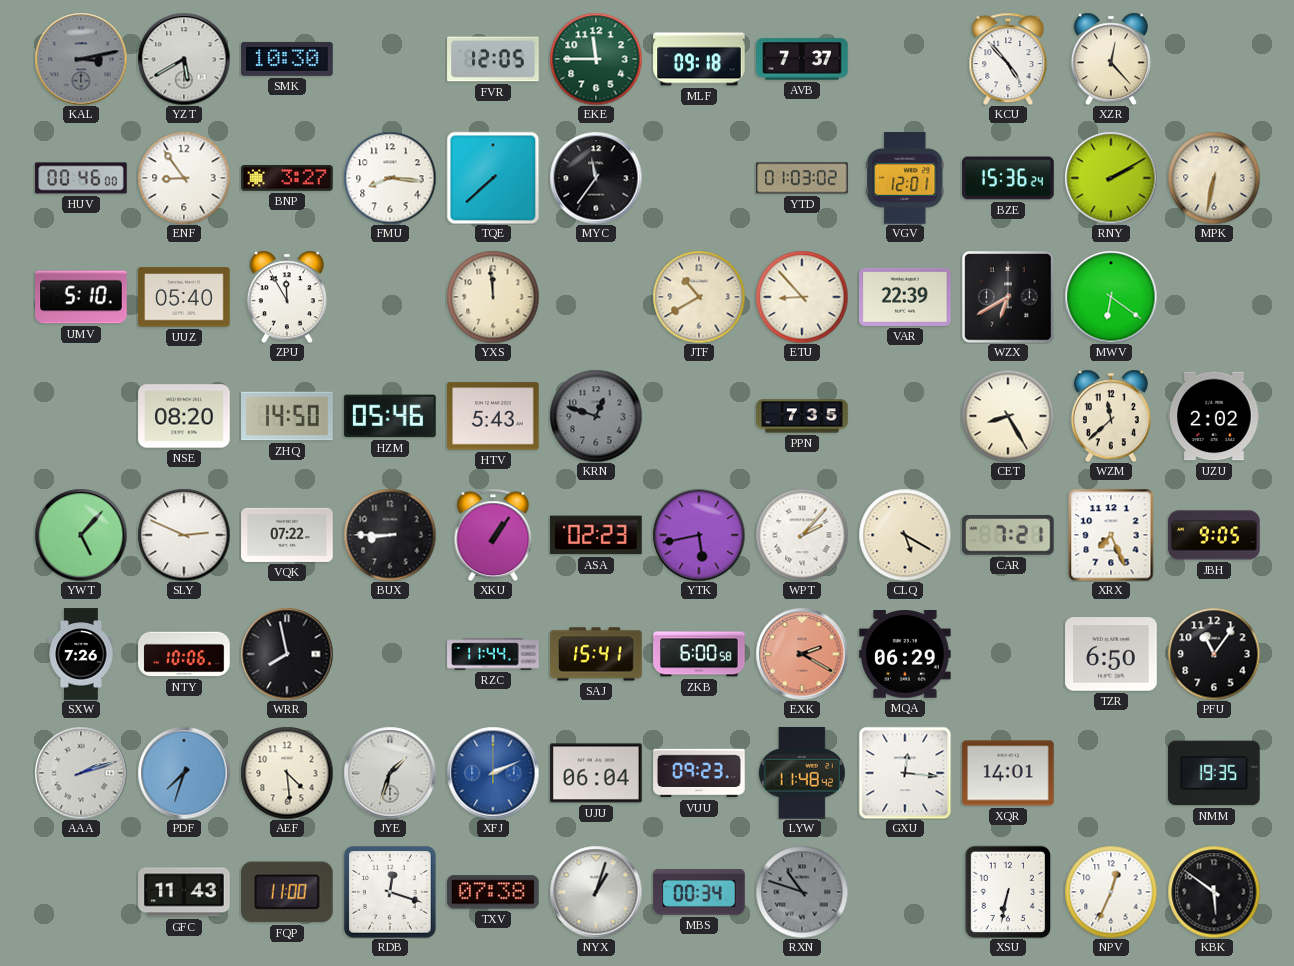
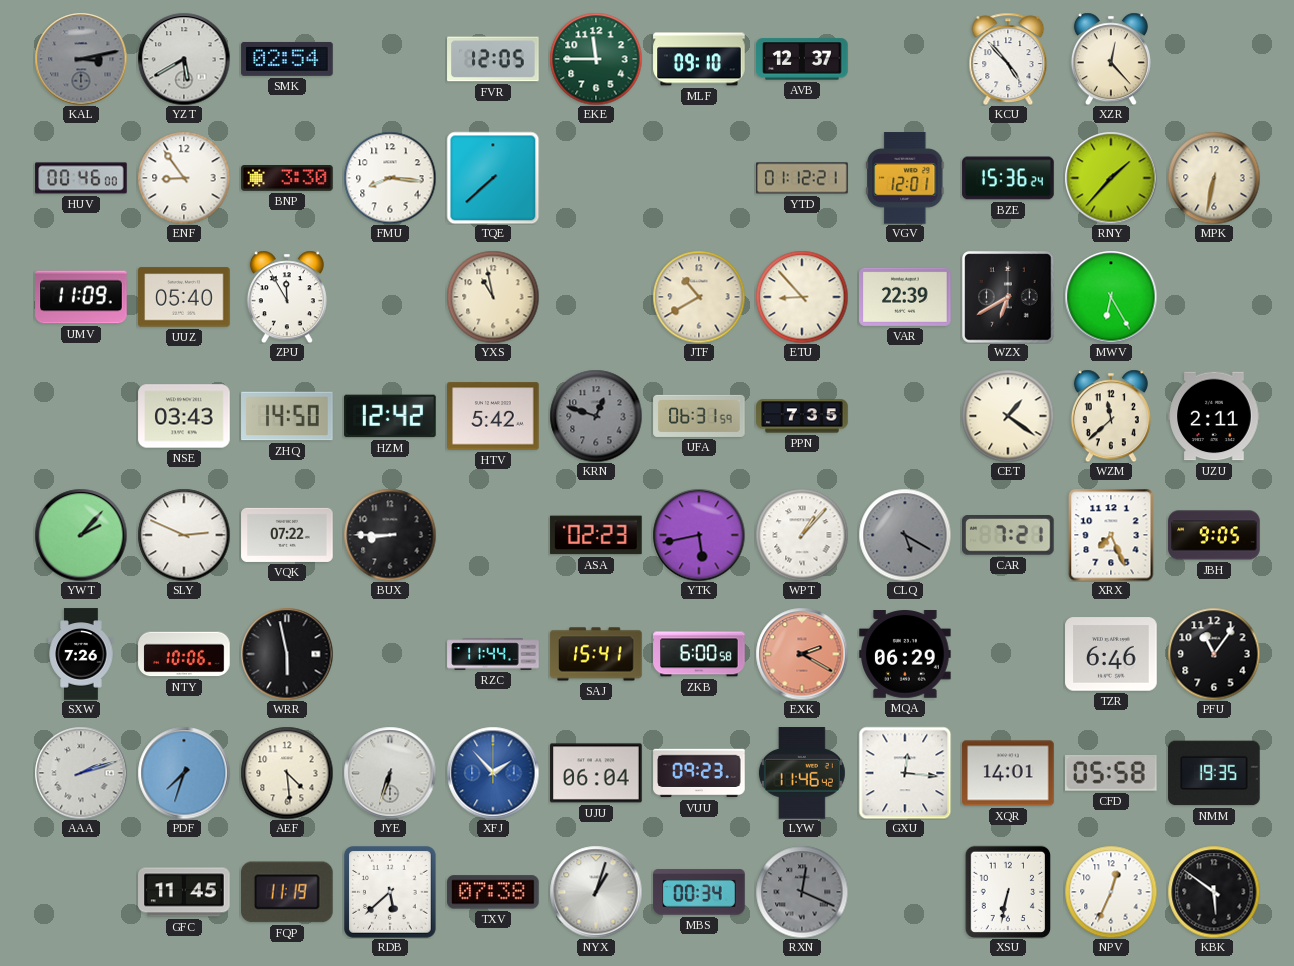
SMK: 10:30 -> 02:54 (287, 59)
MLF: 09:18 -> 09:10 (699, 59)
AVB: 7:37 -> 12:37 (802, 59)
BNP: 3:27 -> 3:30 (287, 179)
MYC: 11:36 -> none (596, 178)
YTD: 01:03 -> 01:12 (802, 178)
RNY: 2:10 -> 1:37 (1111, 178)
UMV: 5:10 -> 11:09 (81, 297)
YXS: 11:59 -> 10:58 (493, 297)
MWV: 6:21 -> 6:25 (1111, 297)
NSE: 08:20 -> 03:43 (184, 416)
HZM: 05:46 -> 12:42 (390, 416)
HTV: 5:43 -> 5:42 (493, 416)
UFA: none -> 06:31 (699, 416)
CET: 8:25 -> 1:21 (1008, 416)
UZU: 2:02 -> 2:11 (1214, 416)
YWT: 5:07 -> 2:07 (81, 535)
XKU: 1:06 -> none (493, 534)
WPT: 2:07 -> 1:07 (802, 535)
CLQ dial: cream -> grey (905, 535)
WRR: 7:58 -> 5:58 (287, 654)
TZR: 6:50 -> 6:46 (1111, 654)
JYE: 1:33 -> 6:33 (390, 773)
XFJ: 2:11 -> 1:53 (493, 773)
LYW: 11:48 -> 11:46 (802, 773)
CFD: none -> 05:58 (1112, 773)
GFC: 11:43 -> 11:45 (184, 892)
FQP: 11:00 -> 11:19 (288, 892)
RDB: 12:18 -> 5:38 (390, 892)
RXN: 10:48 -> 12:19 (802, 892)
